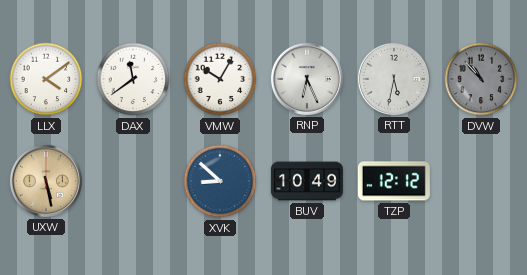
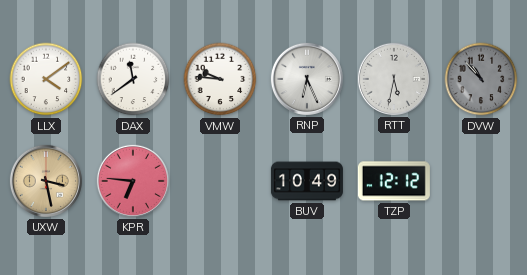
VMW: 10:05 -> 9:46 (220, 79)
UXW: 5:28 -> 3:28 (46, 181)
KPR: none -> 6:46 (133, 181)
XVK: 8:52 -> none (220, 181)
